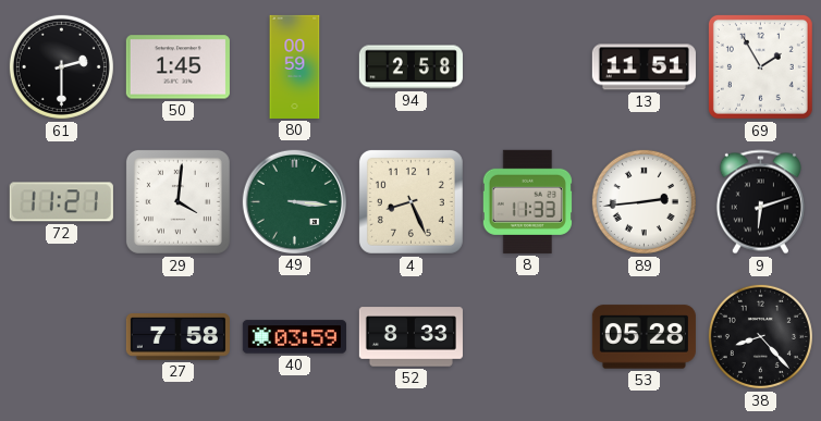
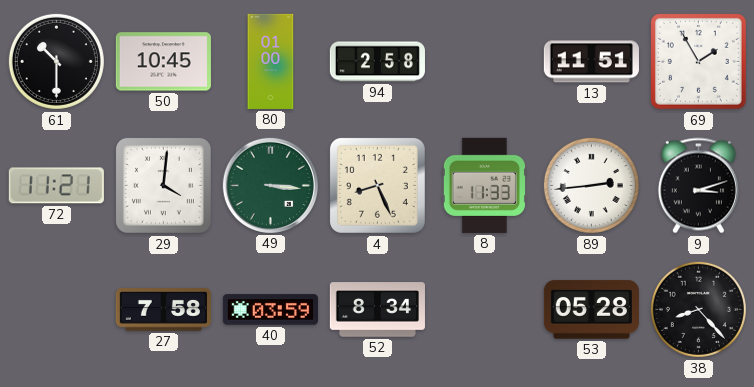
61: 2:30 -> 10:30 (56, 61)
50: 1:45 -> 10:45 (163, 62)
80: 00:59 -> 01:00 (271, 61)
9: 6:12 -> 3:12 (698, 186)
52: 8:33 -> 8:34 (377, 310)
